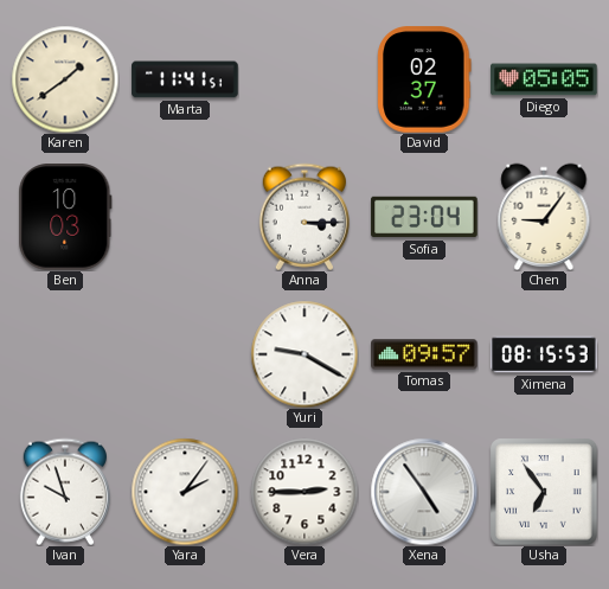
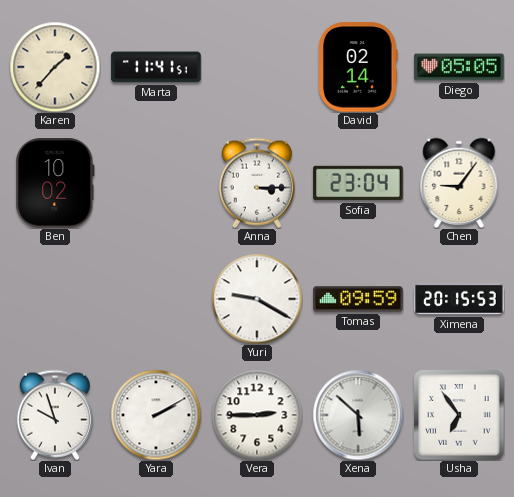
Karen: 1:39 -> 1:37 (55, 67)
David: 02:37 -> 02:14 (358, 67)
Ben: 10:03 -> 10:02 (55, 183)
Tomas: 09:57 -> 09:59 (358, 299)
Ximena: 08:15 -> 20:15 (459, 299)
Yara: 2:06 -> 2:10 (156, 415)
Xena: 4:54 -> 5:52 (358, 415)
